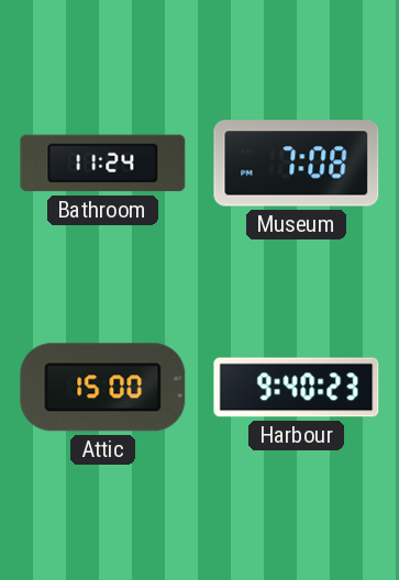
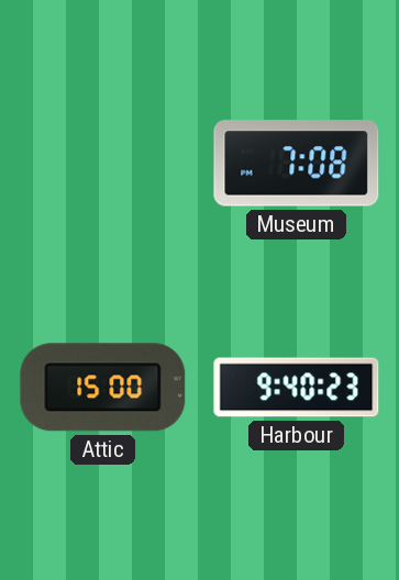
Bathroom: 11:24 -> none (103, 164)
